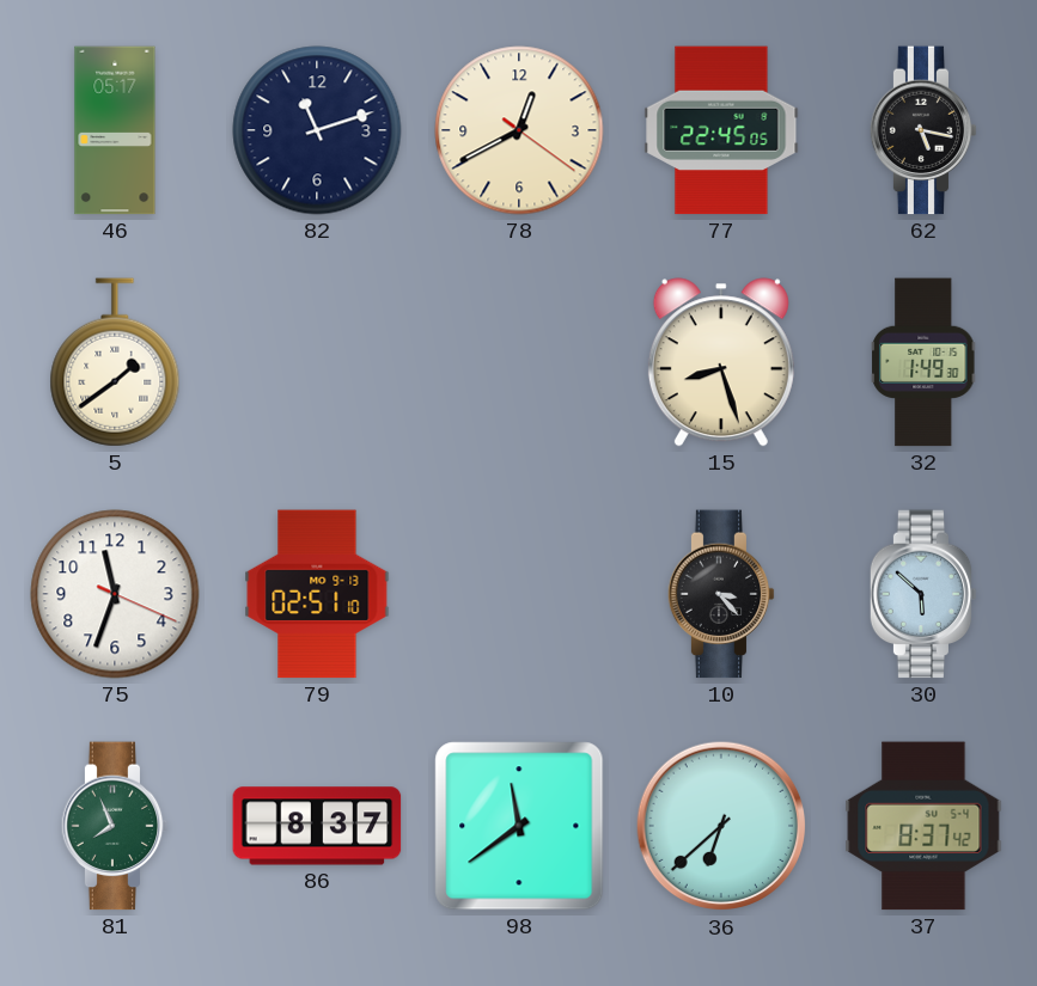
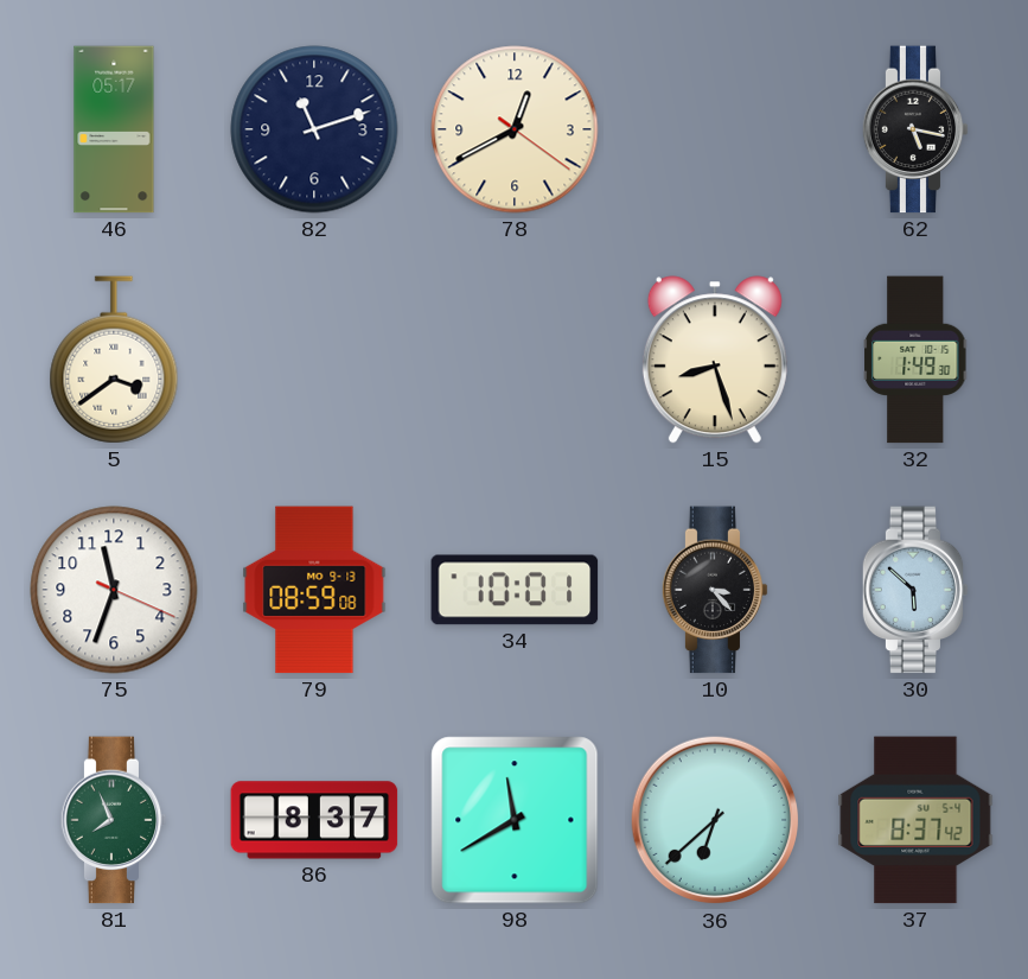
77: 22:45 -> none (721, 130)
5: 1:39 -> 3:39 (114, 360)
79: 02:51 -> 08:59 (314, 590)
34: none -> 10:01 (515, 590)
98: 11:39 -> 11:40 (515, 820)
